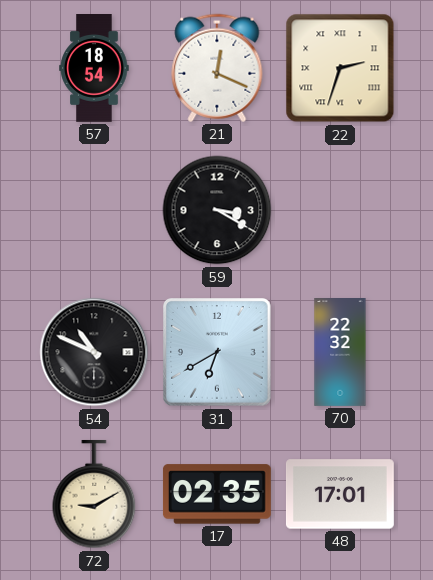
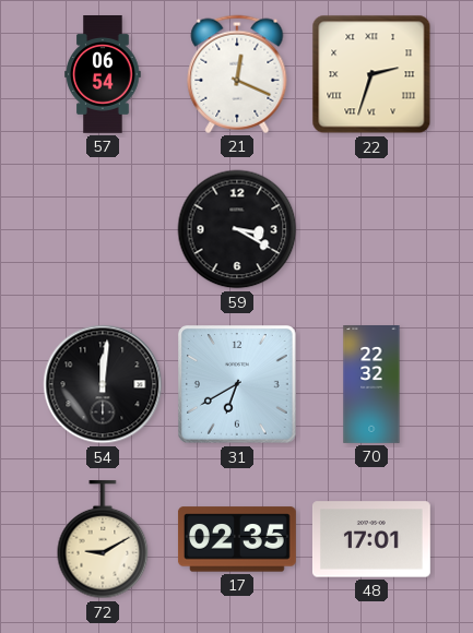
57: 18:54 -> 06:54 (103, 75)
54: 10:49 -> 12:01 (103, 384)
